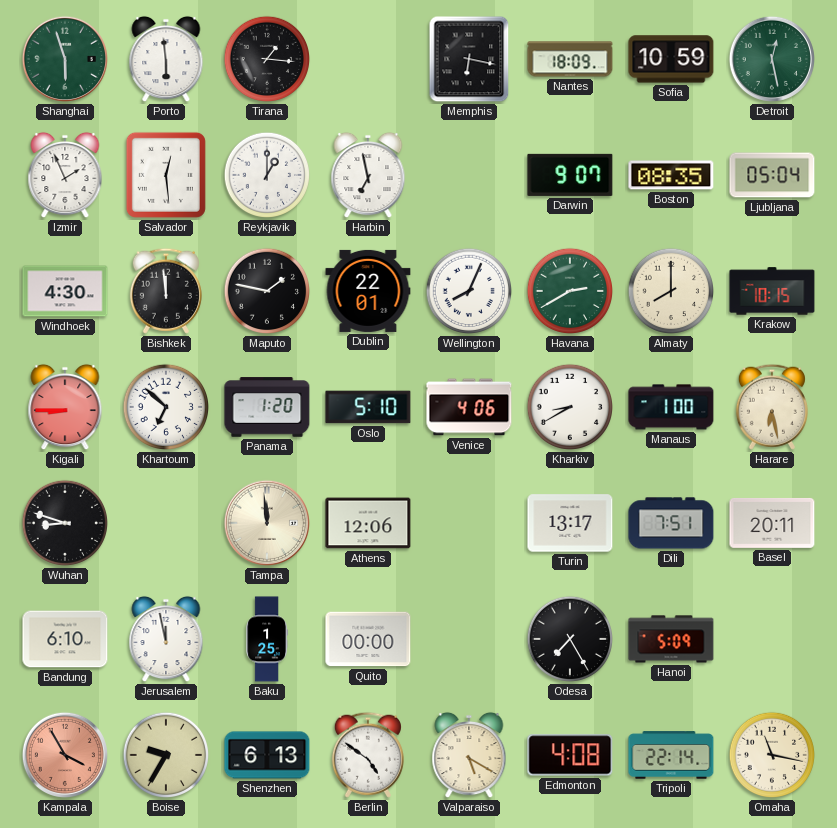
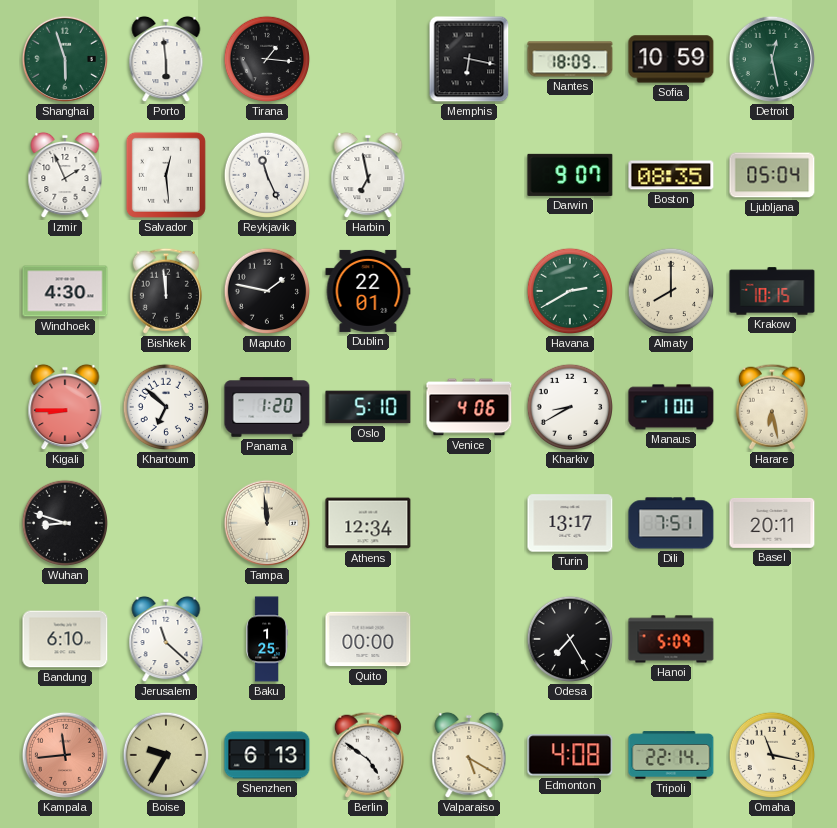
Reykjavik: 1:00 -> 11:26 (267, 175)
Wellington: 8:04 -> none (469, 291)
Athens: 12:06 -> 12:34 (368, 523)
Jerusalem: 11:58 -> 11:22 (166, 639)
Kampala: 3:55 -> 11:44 (65, 755)
